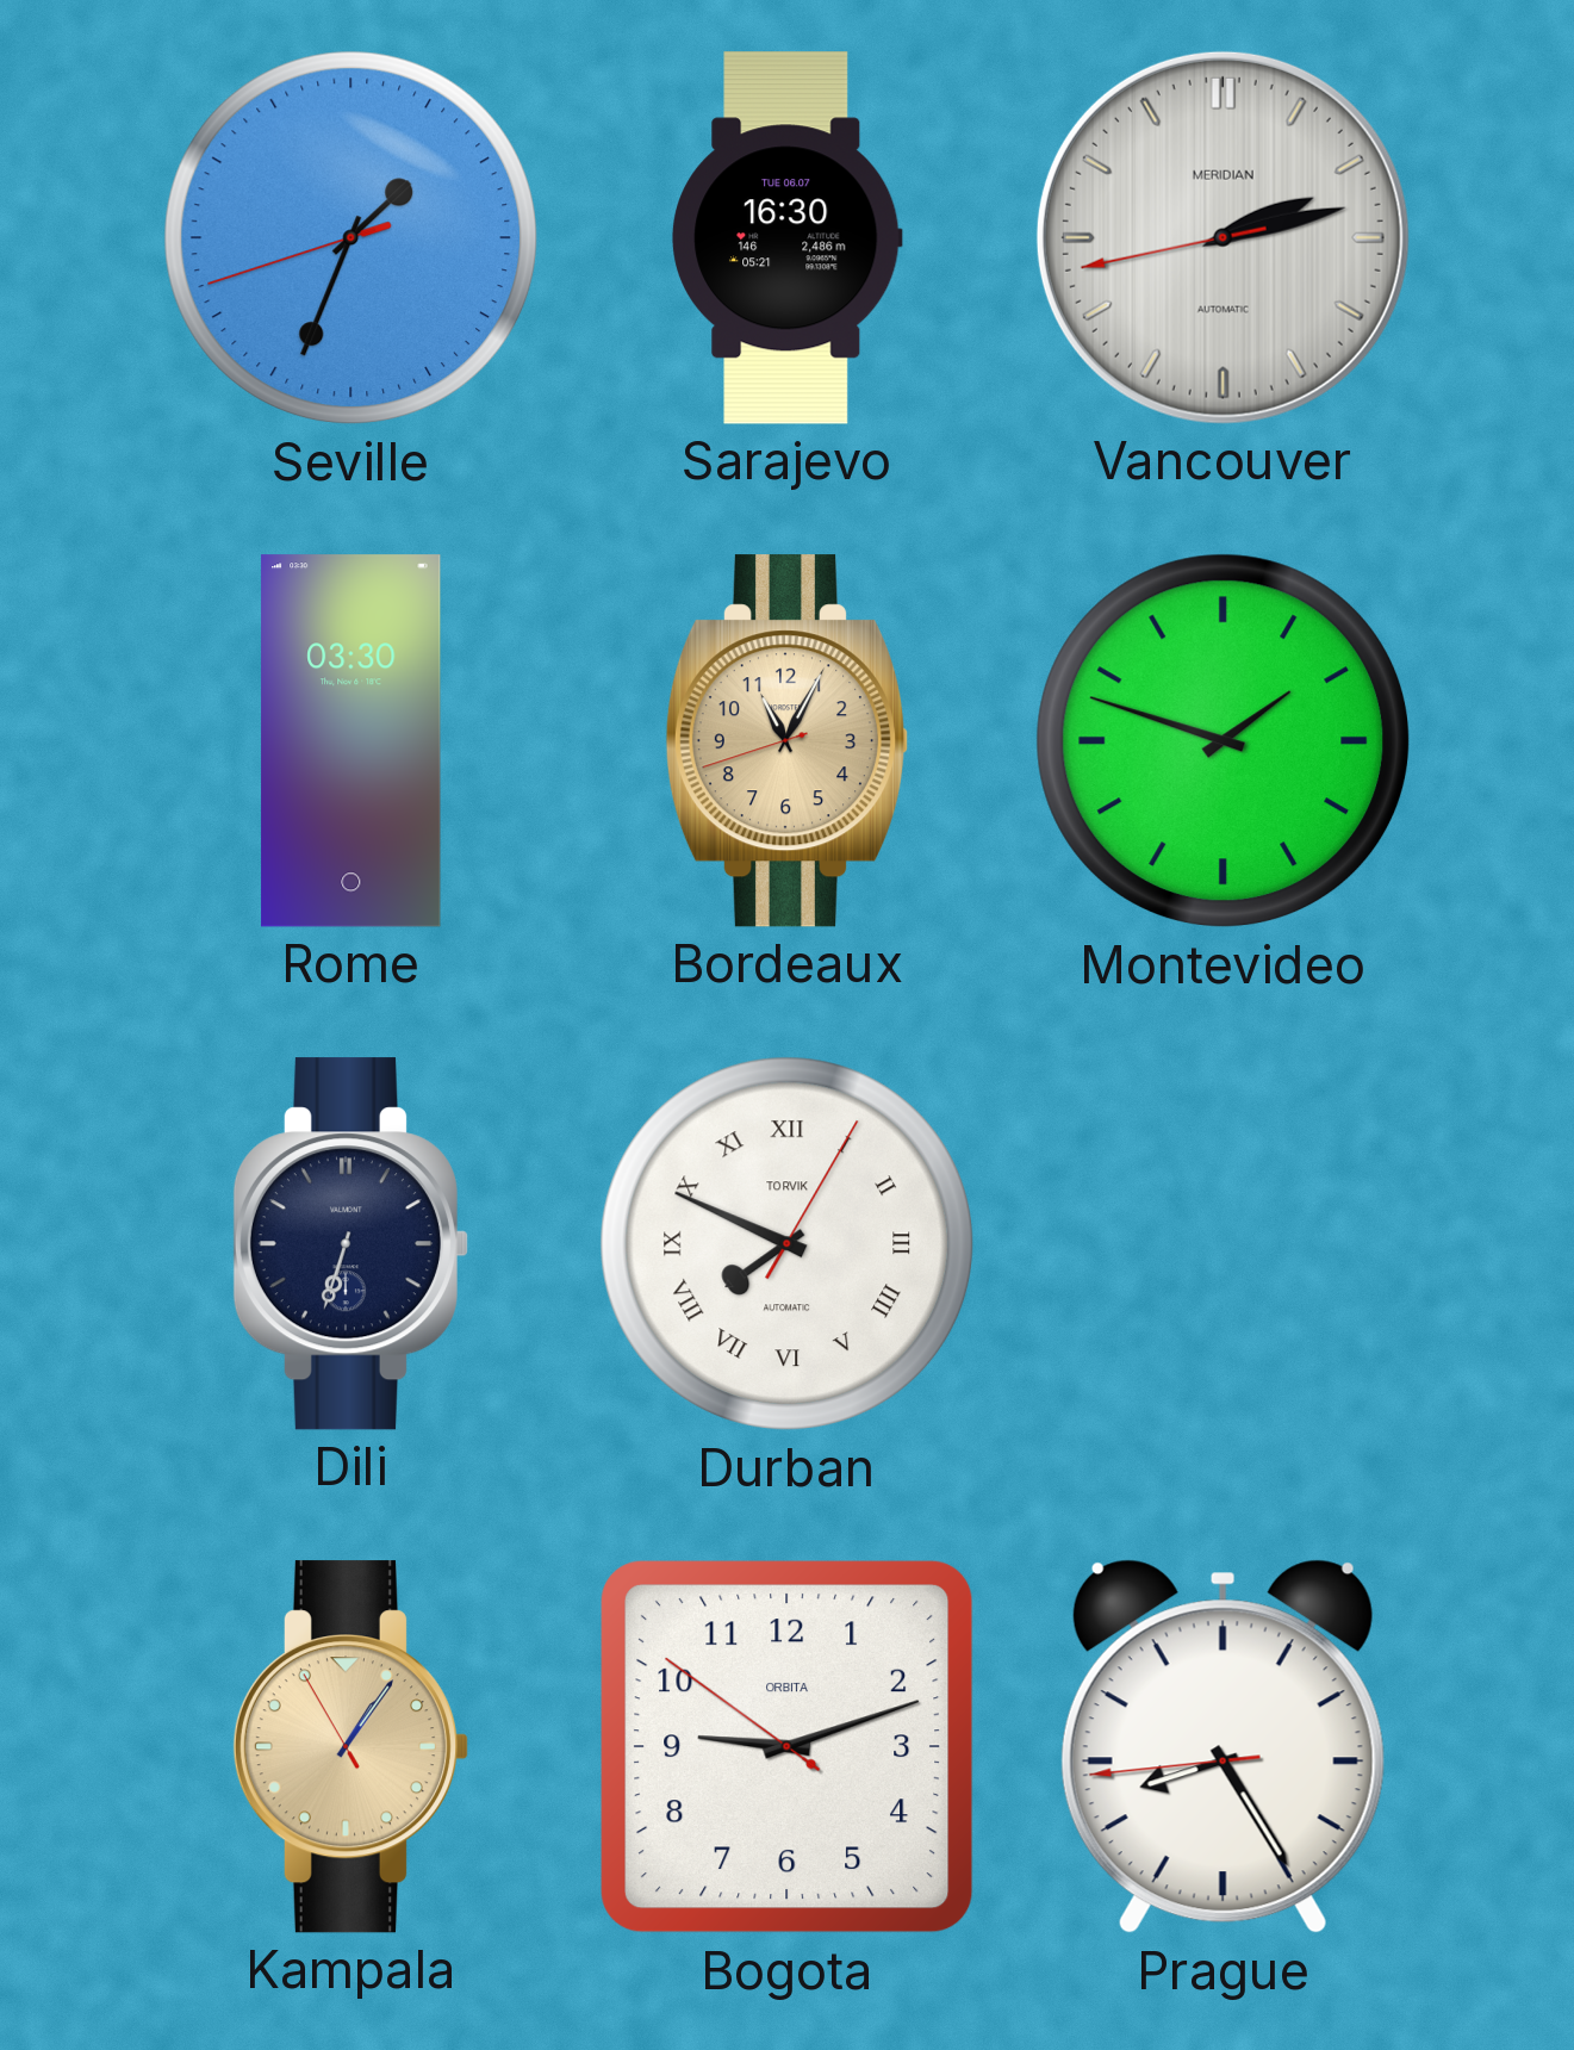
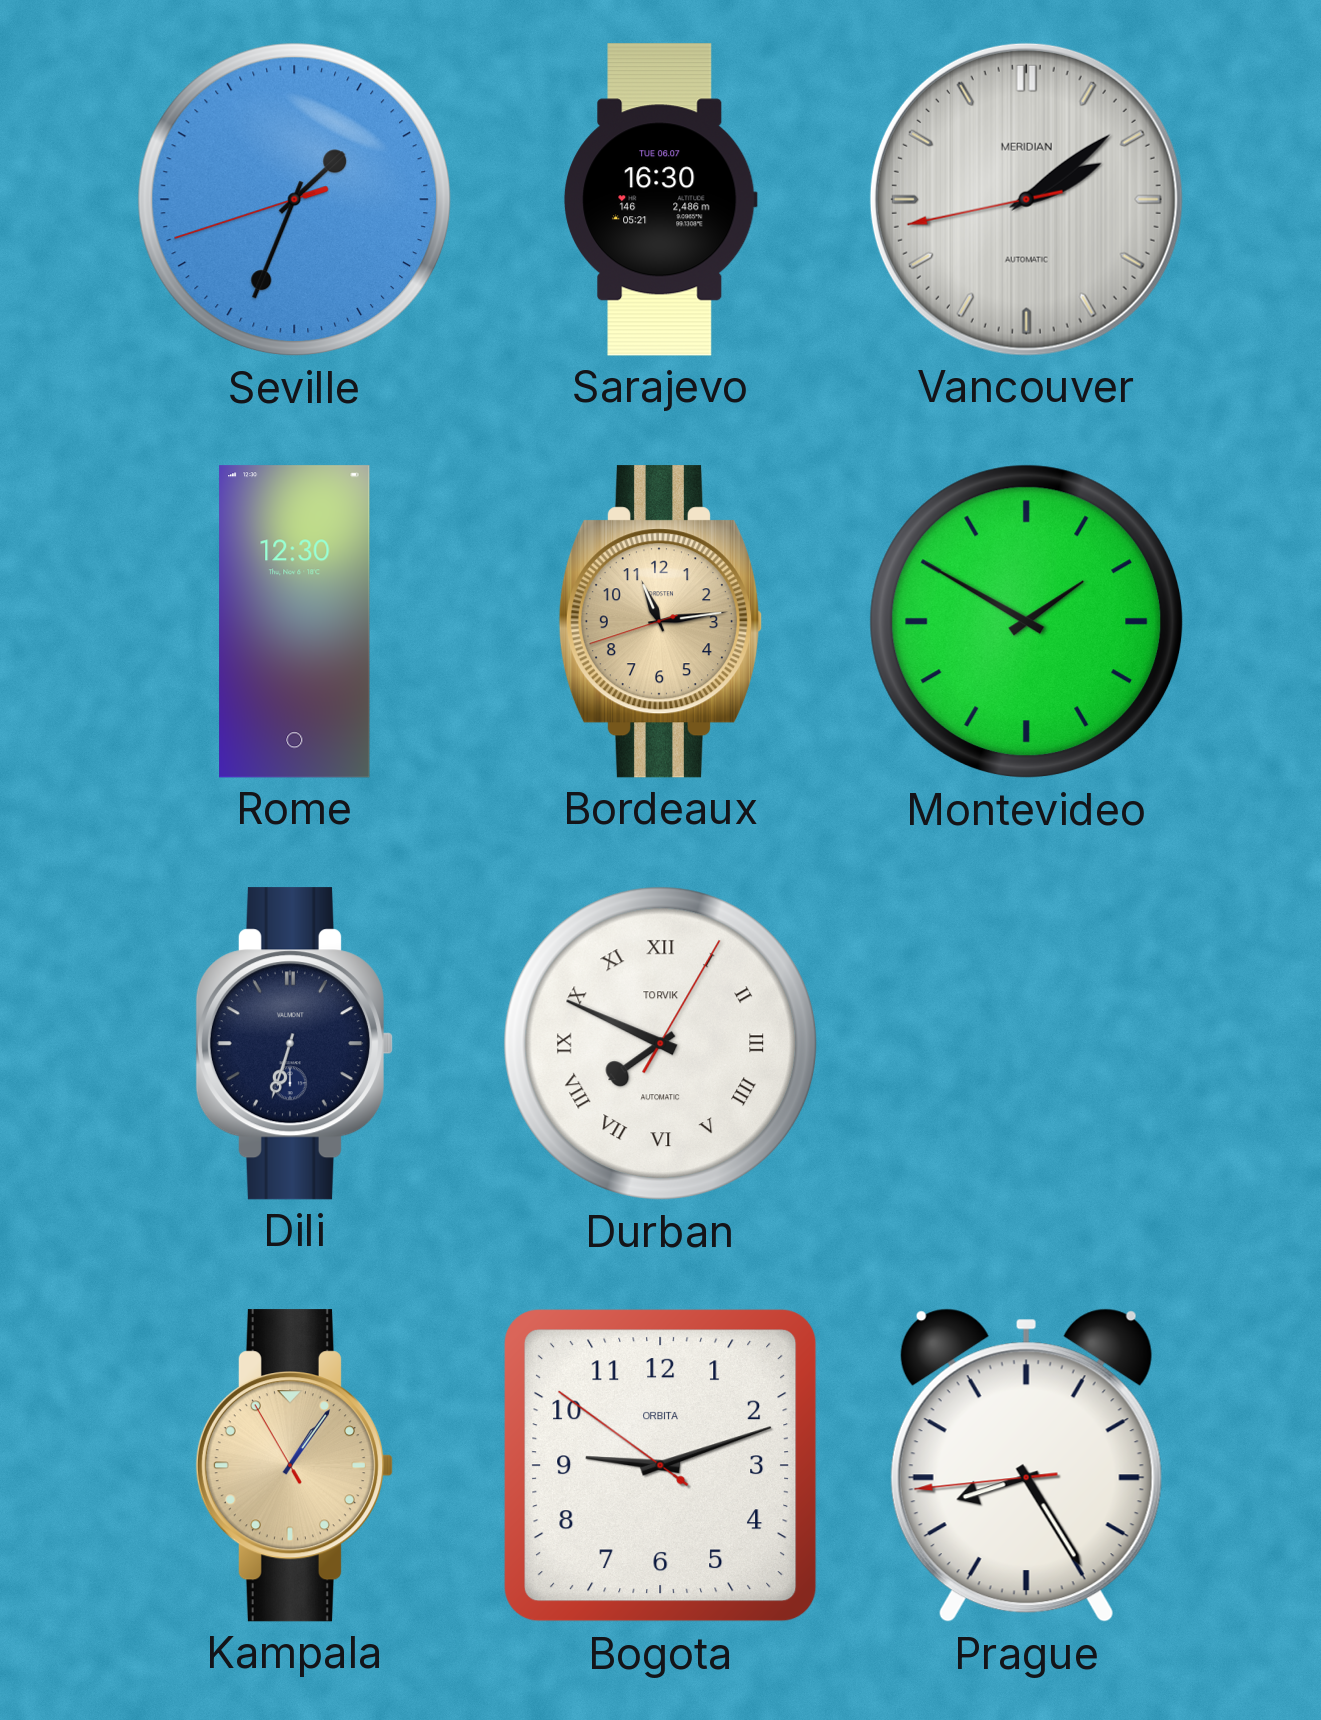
Vancouver: 2:12 -> 2:08 (1026, 199)
Rome: 03:30 -> 12:30 (295, 622)
Bordeaux: 11:04 -> 11:13 (661, 622)
Montevideo: 1:48 -> 1:50 (1027, 622)
